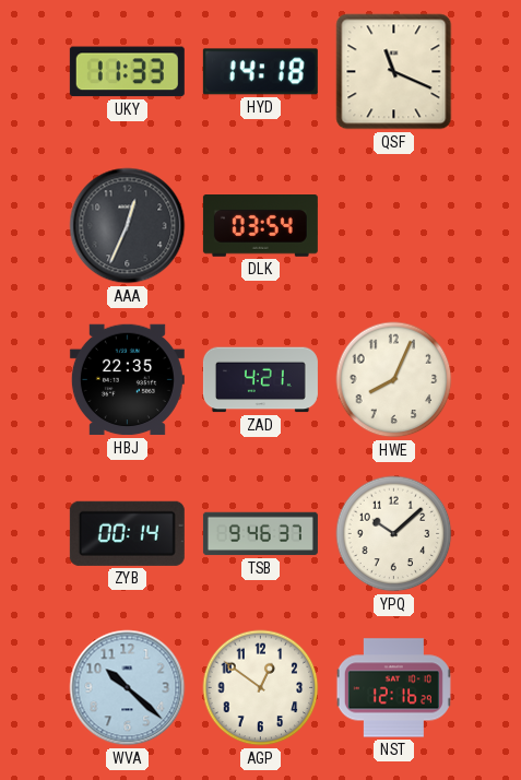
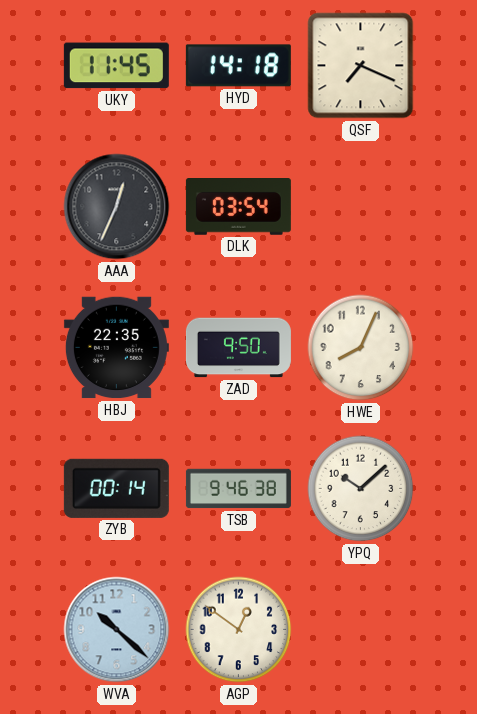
UKY: 11:33 -> 11:45 (116, 66)
QSF: 11:19 -> 7:19 (361, 66)
ZAD: 4:21 -> 9:50 (238, 348)
TSB: 9:46:37 -> 9:46:38 (238, 489)
NST: 12:16 -> none (393, 688)
